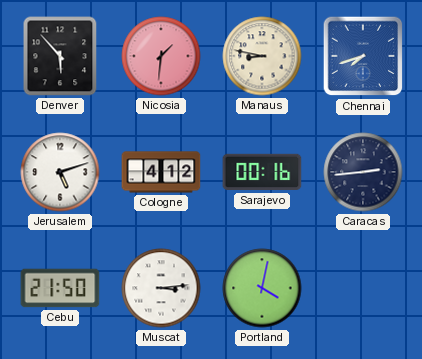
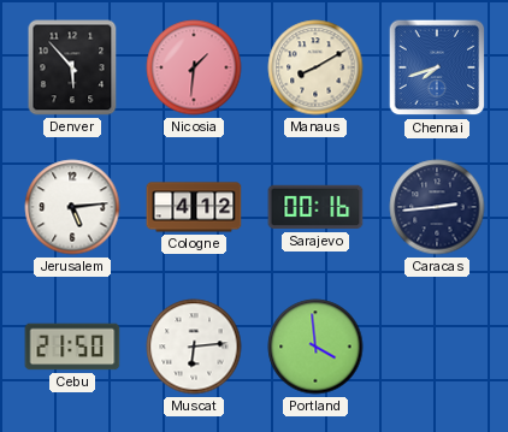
Manaus: 8:47 -> 8:10 (315, 67)
Jerusalem: 5:12 -> 5:14 (72, 207)
Muscat: 3:14 -> 6:14 (194, 347)
Portland: 4:02 -> 3:59 (315, 347)
